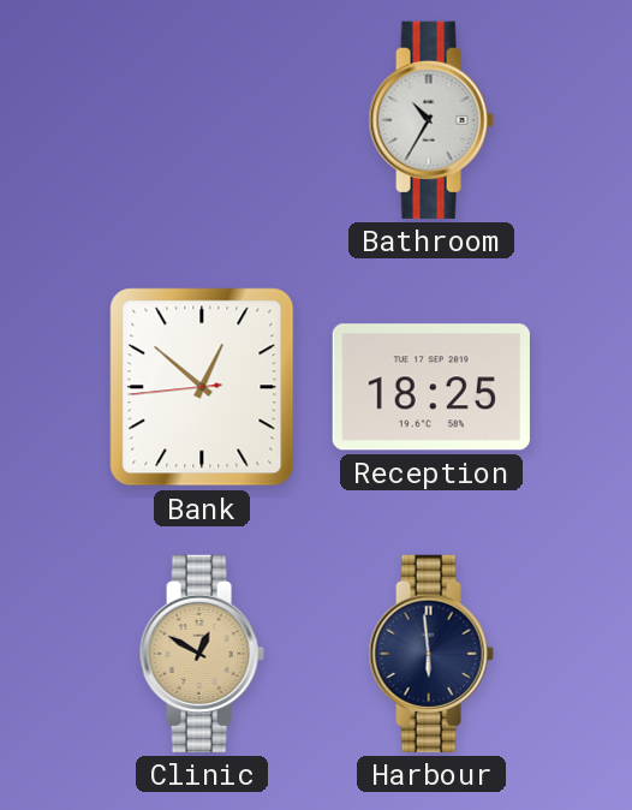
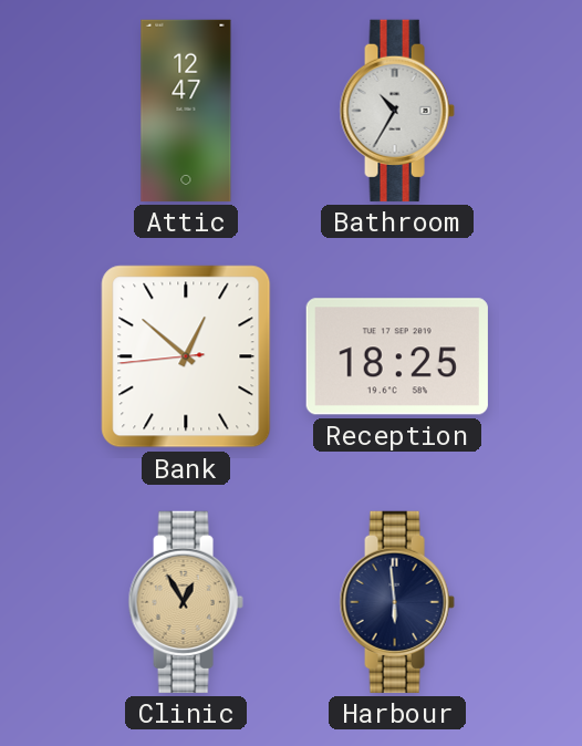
Attic: none -> 12:47 (186, 111)
Clinic: 12:50 -> 12:55 (186, 602)
